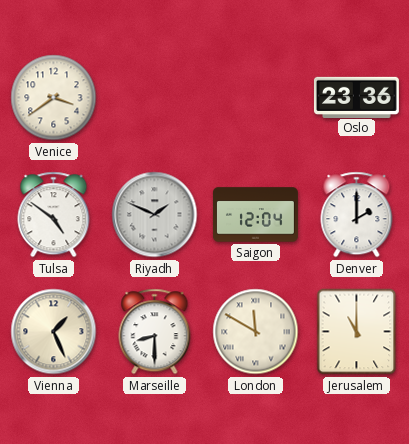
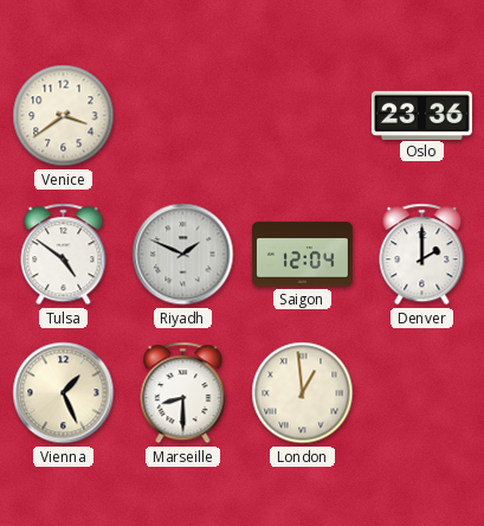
London: 11:50 -> 12:59 (303, 393)
Jerusalem: 11:00 -> none (357, 332)
